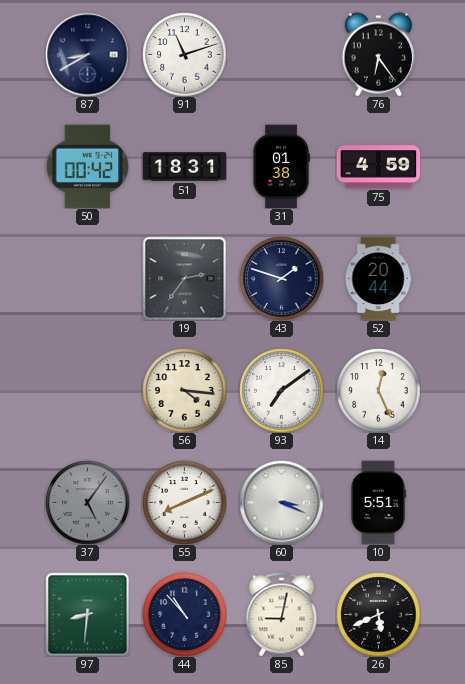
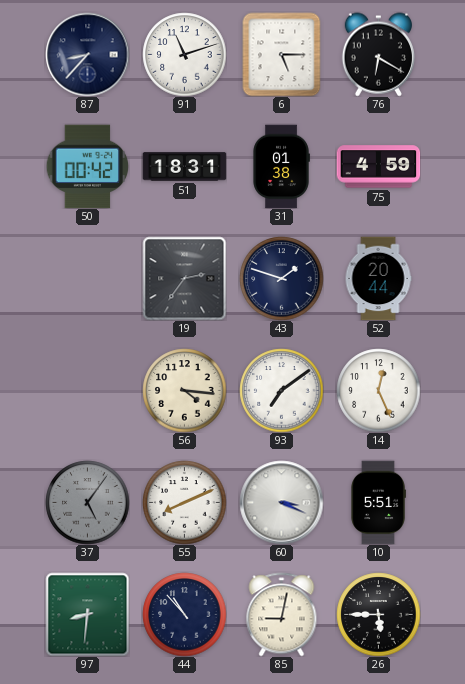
87: 8:40 -> 8:37 (87, 54)
6: none -> 5:15 (282, 54)
76: 6:24 -> 6:20 (378, 54)
26: 5:41 -> 5:45 (378, 614)
